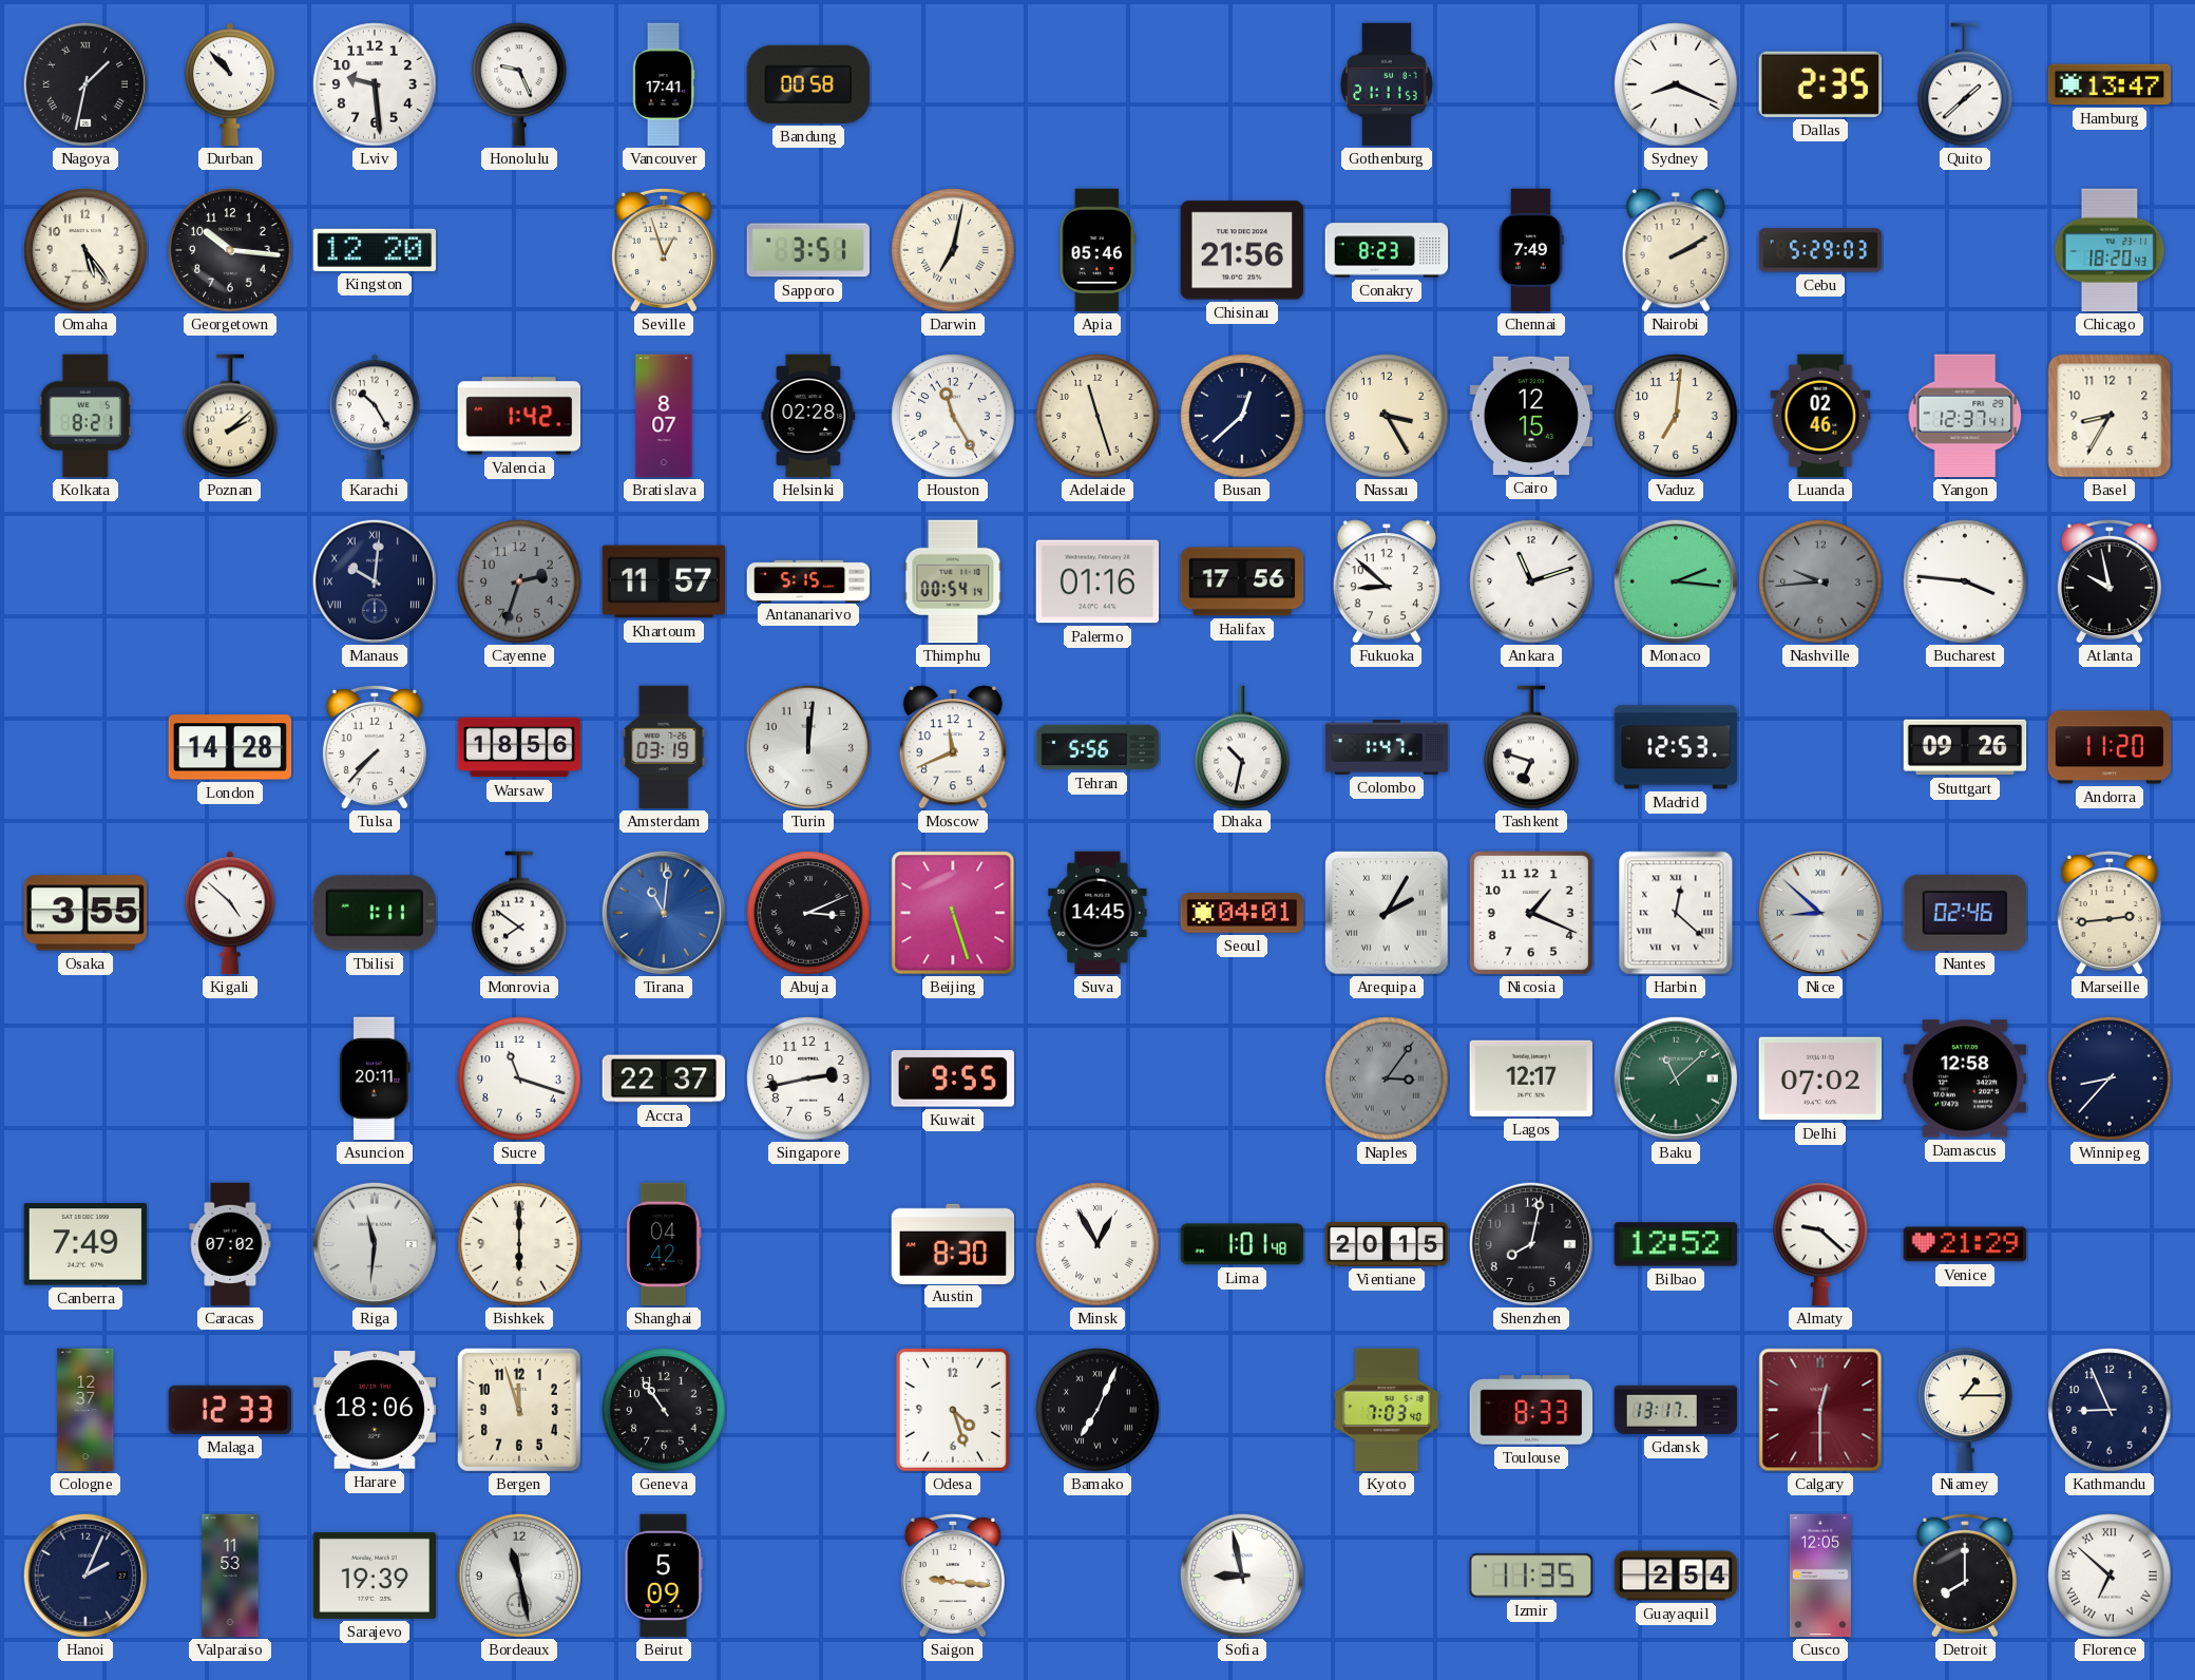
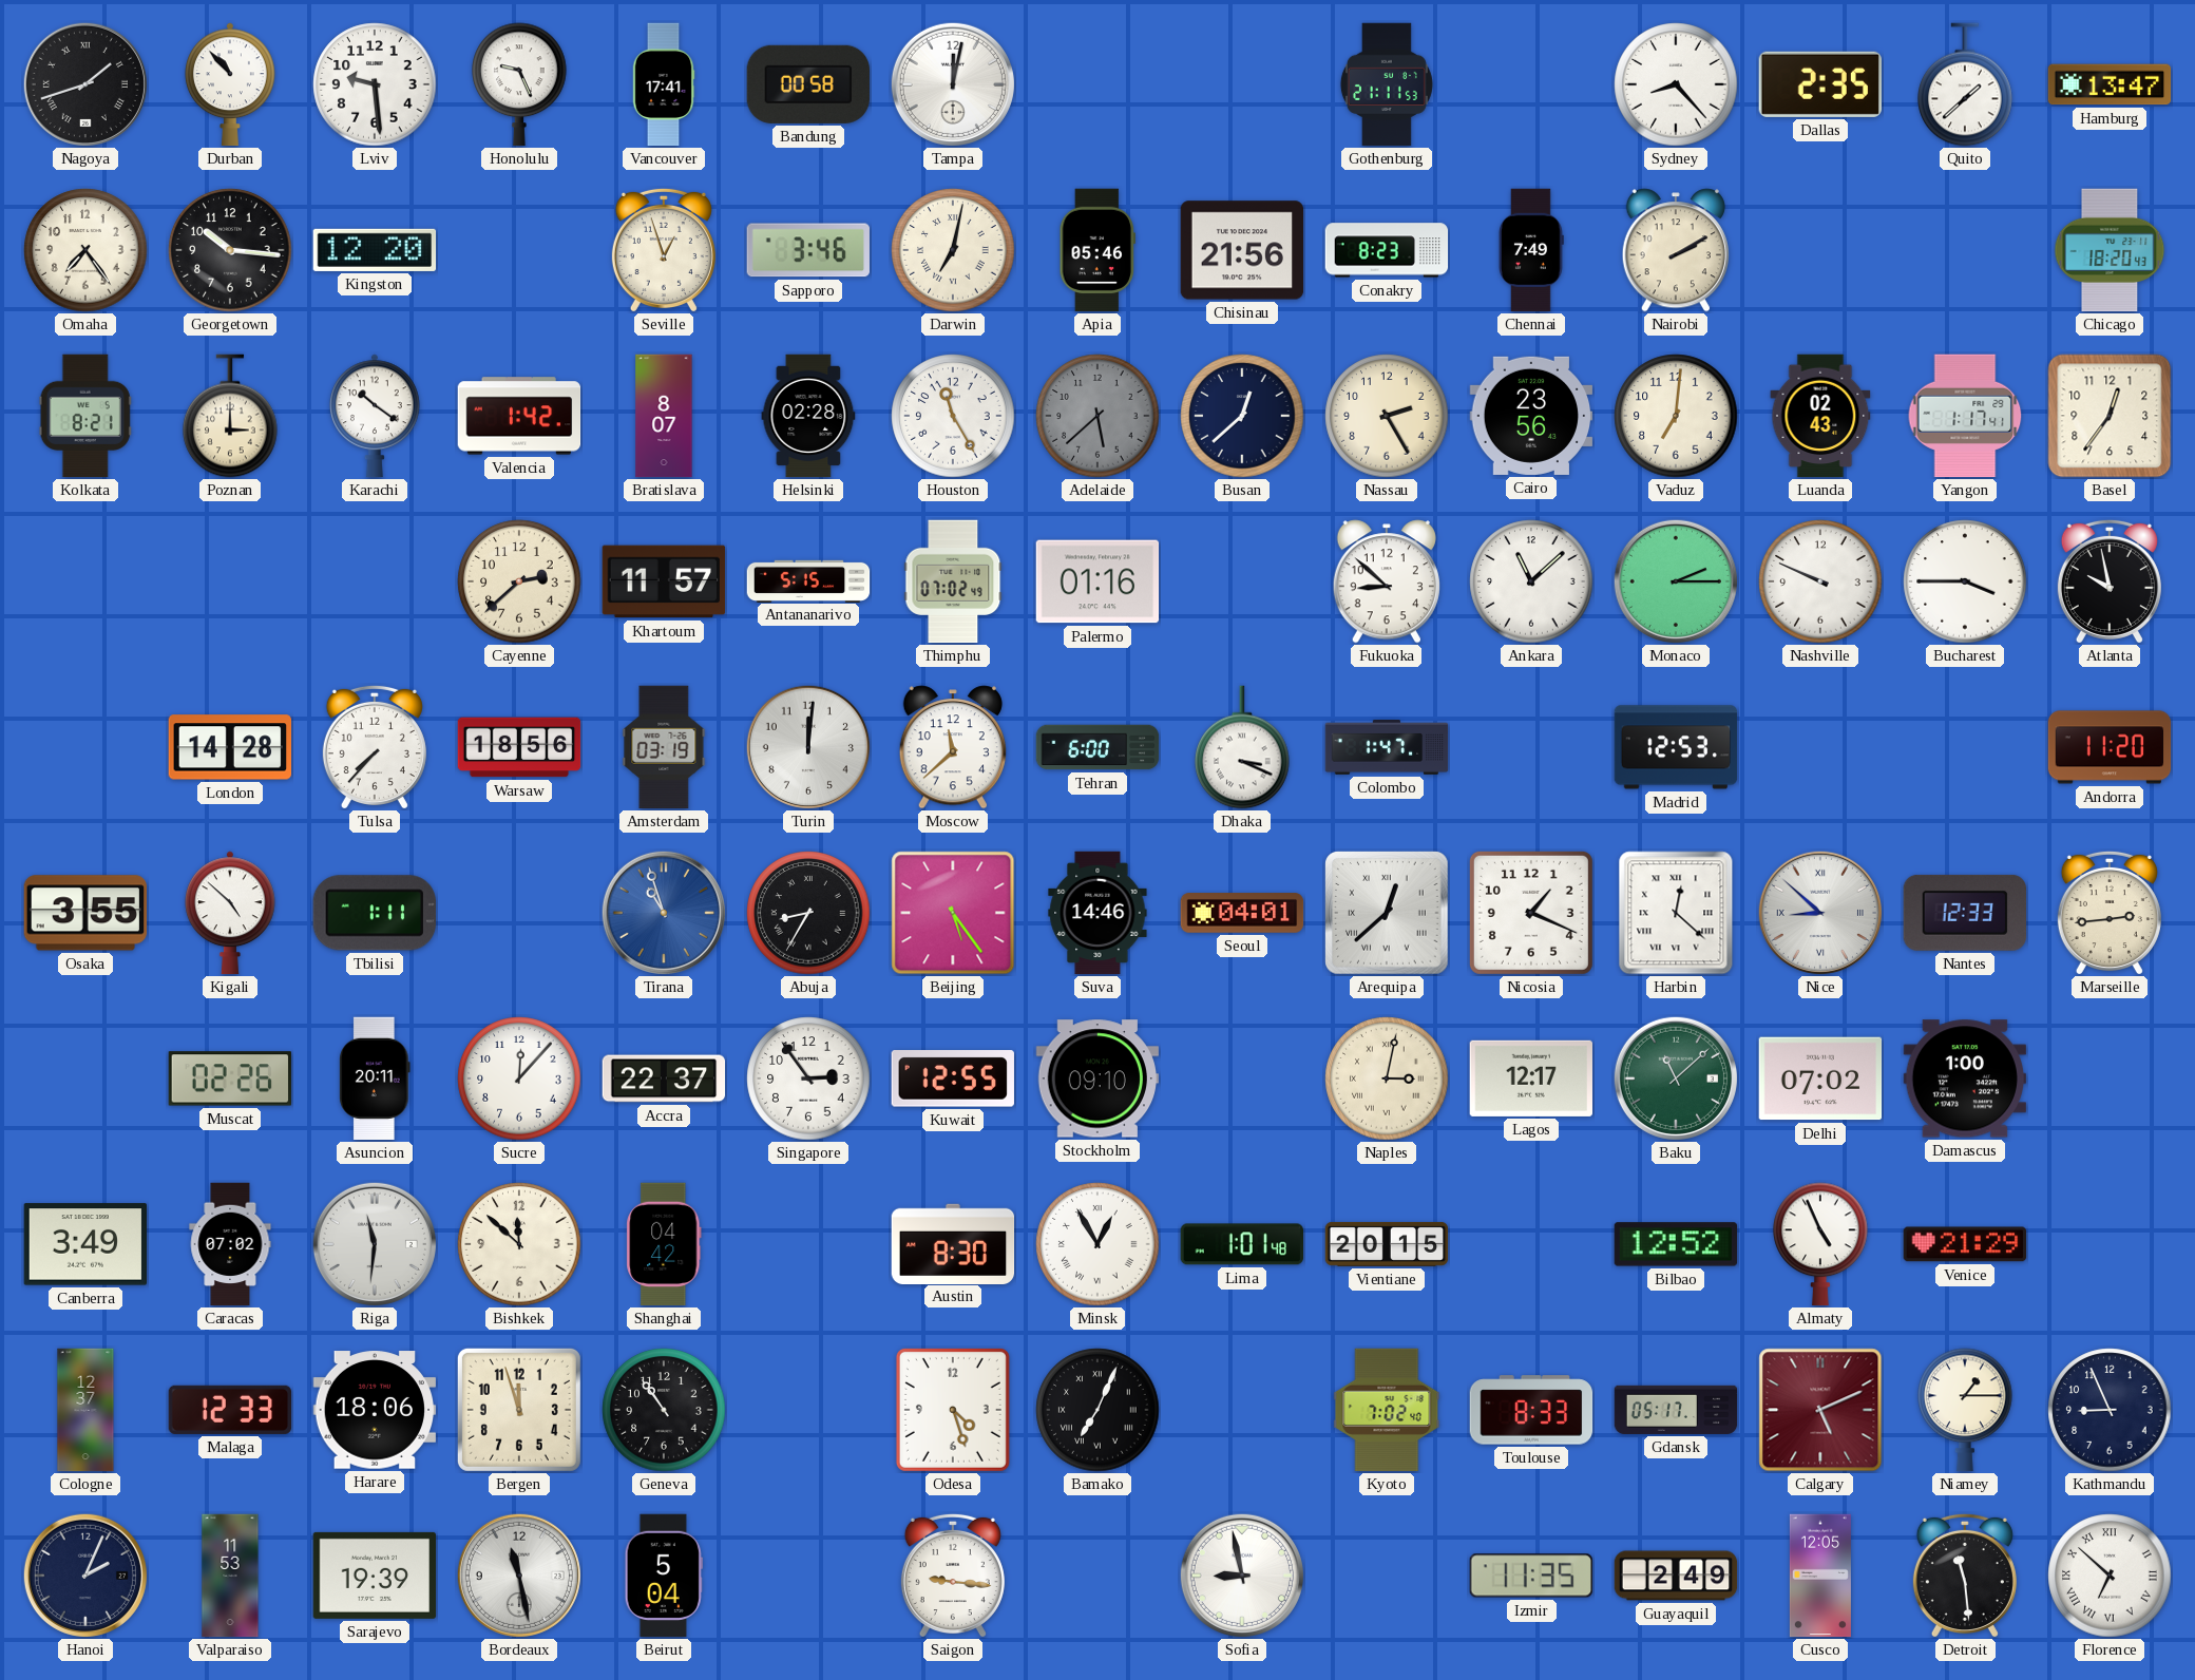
Nagoya: 1:32 -> 1:42 (85, 84)
Tampa: none -> 12:02 (953, 84)
Sydney: 8:19 -> 8:23 (1676, 84)
Omaha: 5:24 -> 7:24 (85, 250)
Sapporo: 3:51 -> 3:46 (808, 250)
Cebu: 5:29 -> none (1820, 250)
Poznan: 2:08 -> 3:00 (230, 416)
Karachi: 10:25 -> 10:21 (376, 416)
Adelaide: 11:27 -> 5:38 (1097, 416)
Adelaide dial: cream -> grey (1097, 416)
Nassau: 3:25 -> 2:25 (1387, 416)
Cairo: 12:15 -> 23:56 (1531, 416)
Luanda: 02:46 -> 02:43 (1820, 416)
Yangon: 12:37 -> 1:17 (1965, 416)
Basel: 8:35 -> 12:36 (2110, 416)
Manaus: 10:01 -> none (375, 581)
Cayenne: 2:33 -> 2:38 (519, 581)
Cayenne dial: grey -> cream (519, 581)
Thimphu: 00:54 -> 07:02 (953, 581)
Halifax: 17:56 -> none (1242, 581)
Ankara: 11:12 -> 11:08 (1531, 581)
Monaco: 2:16 -> 2:15 (1676, 581)
Nashville: 9:44 -> 9:49 (1820, 581)
Nashville dial: grey -> white (1820, 581)
Bucharest: 3:46 -> 3:45 (1965, 581)
Moscow: 11:41 -> 11:38 (953, 747)
Tehran: 5:56 -> 6:00 (1097, 747)
Dhaka: 10:32 -> 3:19 (1242, 747)
Tashkent: 6:48 -> none (1531, 747)
Stuttgart: 09:26 -> none (1965, 747)
Monrovia: 7:51 -> none (519, 913)
Tirana: 11:01 -> 10:57 (664, 913)
Abuja: 3:11 -> 8:35 (808, 913)
Beijing: 5:27 -> 5:24 (953, 913)
Suva: 14:45 -> 14:46 (1097, 913)
Arequipa: 2:05 -> 12:38 (1388, 914)
Nantes: 02:46 -> 12:33 (1964, 913)
Muscat: none -> 02:26 (229, 1078)
Sucre: 11:18 -> 12:07 (519, 1078)
Singapore: 2:43 -> 2:54 (808, 1078)
Kuwait: 9:55 -> 12:55 (953, 1078)
Stockholm: none -> 09:10 (1096, 1078)
Naples: 3:06 -> 3:02 (1387, 1078)
Naples dial: grey -> cream (1387, 1078)
Damascus: 12:58 -> 1:00 (1964, 1078)
Winnipeg: 8:37 -> none (2110, 1078)
Canberra: 7:49 -> 3:49 (84, 1244)
Bishkek: 6:00 -> 11:52 (519, 1244)
Shenzhen: 8:02 -> none (1531, 1244)
Almaty: 9:22 -> 4:56 (1820, 1244)
Kyoto: 7:03 -> 7:02 (1387, 1410)
Gdansk: 13:17 -> 05:17 (1676, 1410)
Calgary: 12:30 -> 5:11 (1820, 1410)
Beirut: 5:09 -> 5:04 (664, 1576)
Guayaquil: 2:54 -> 2:49 (1676, 1576)
Detroit: 8:00 -> 11:29 (1965, 1576)
